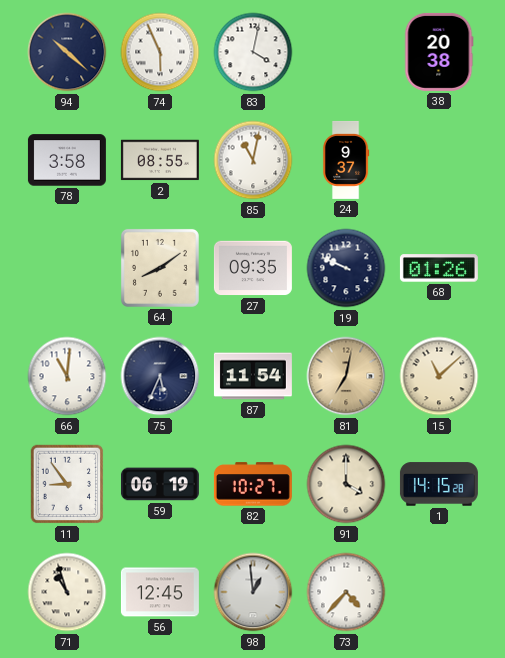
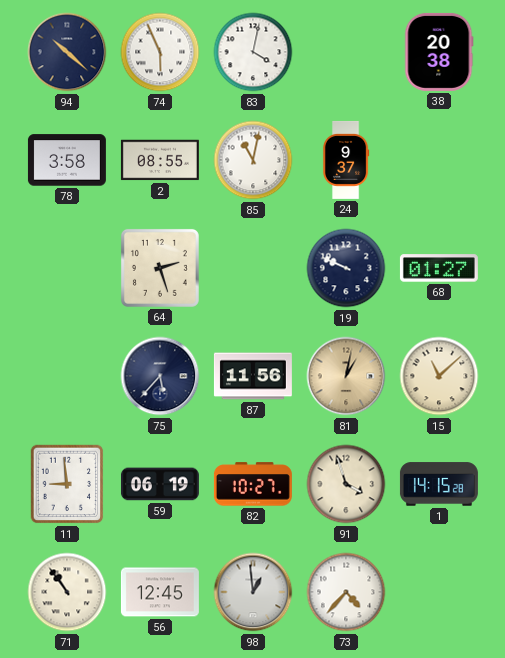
64: 8:09 -> 2:27 (160, 268)
27: 09:35 -> none (253, 268)
68: 01:26 -> 01:27 (439, 268)
66: 11:01 -> none (67, 376)
75: 5:34 -> 5:37 (160, 376)
87: 11:54 -> 11:56 (253, 376)
81: 7:02 -> 1:02 (346, 376)
11: 8:54 -> 8:59 (67, 484)
91: 4:00 -> 3:57 (346, 484)
71: 10:57 -> 10:54 (67, 592)
